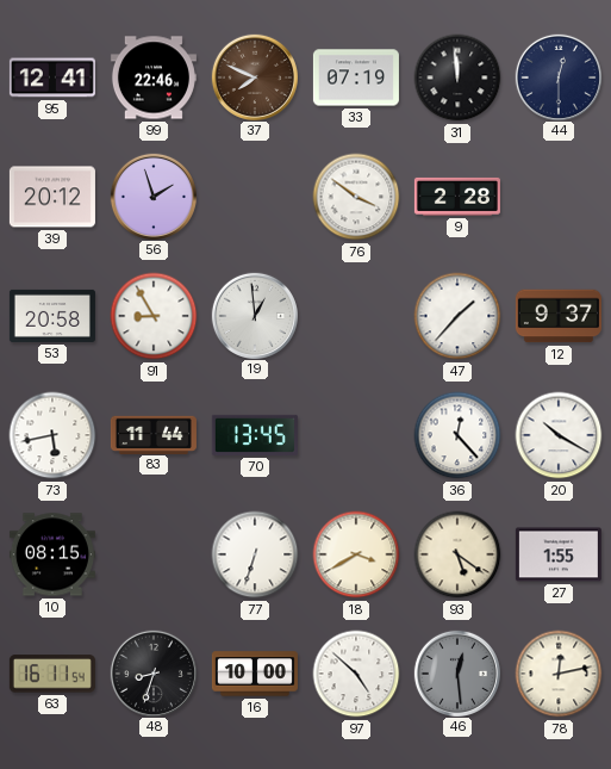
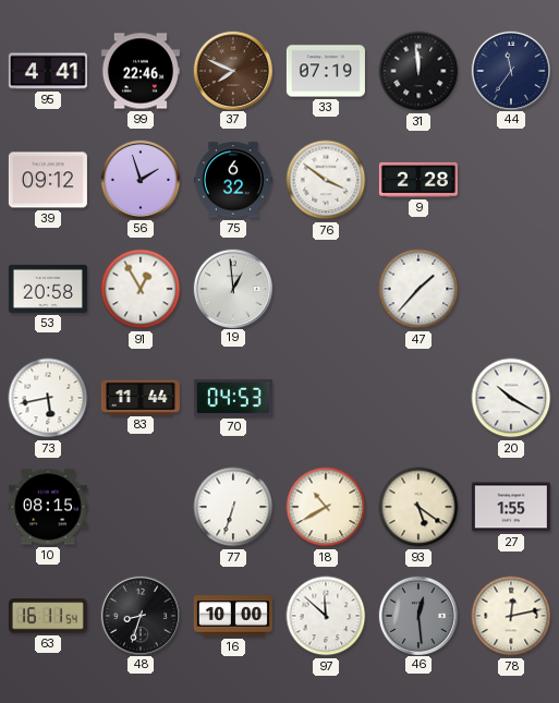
95: 12:41 -> 4:41 (48, 71)
44: 12:30 -> 11:36 (510, 70)
39: 20:12 -> 09:12 (48, 180)
75: none -> 6:32 (233, 180)
91: 8:55 -> 12:55 (141, 289)
12: 9:37 -> none (559, 316)
70: 13:45 -> 04:53 (233, 398)
36: 12:23 -> none (457, 435)
18: 3:40 -> 10:40 (326, 507)
97: 4:52 -> 11:52 (326, 616)
